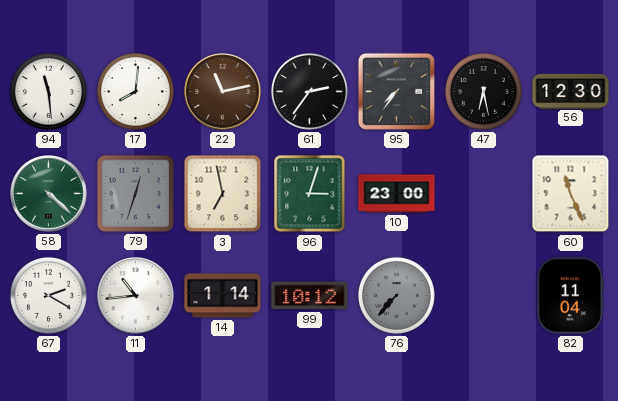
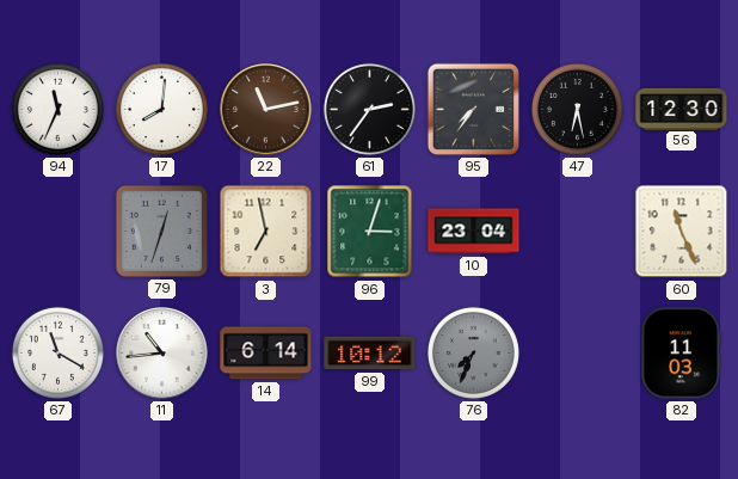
94: 11:29 -> 11:34 (57, 109)
58: 4:22 -> none (49, 194)
10: 23:00 -> 23:04 (474, 232)
67: 2:20 -> 11:20 (57, 352)
14: 1:14 -> 6:14 (266, 354)
76: 7:37 -> 7:34 (473, 352)
82: 11:04 -> 11:03 (682, 354)
